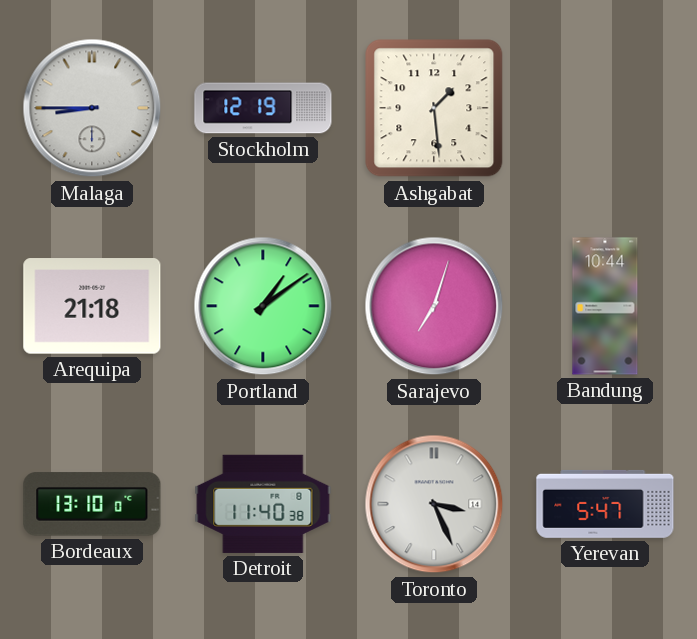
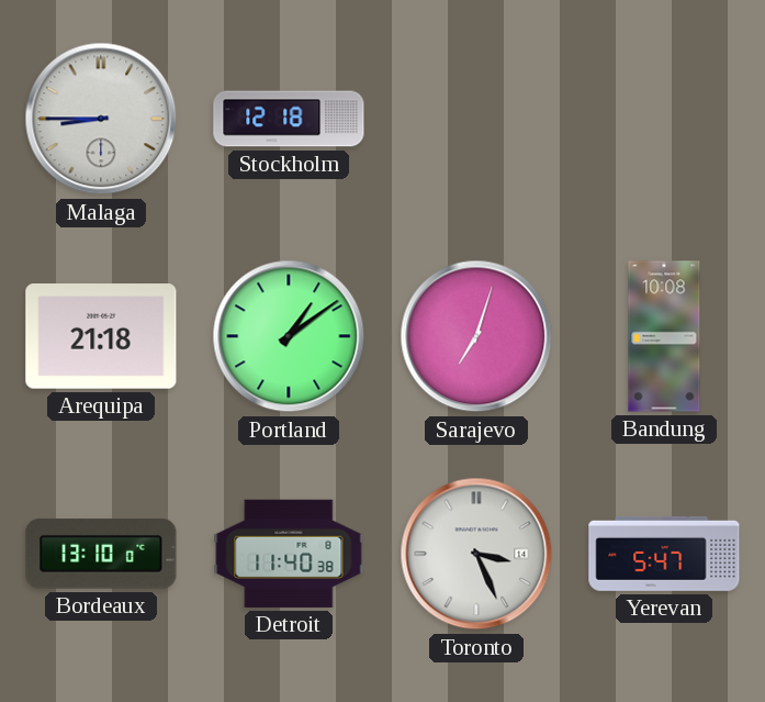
Stockholm: 12:19 -> 12:18 (289, 119)
Ashgabat: 1:29 -> none (434, 108)
Bandung: 10:44 -> 10:08 (664, 336)
